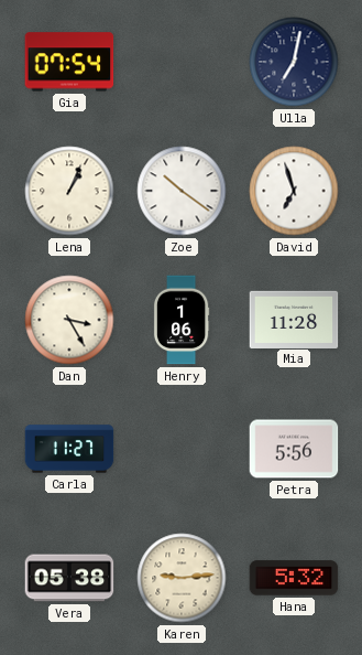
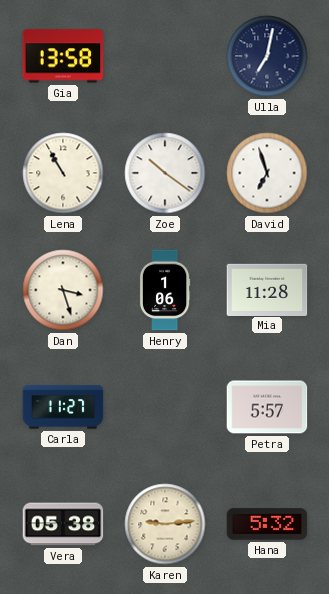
Gia: 07:54 -> 13:58 (63, 56)
Lena: 1:04 -> 10:55 (63, 173)
Dan: 3:25 -> 3:27 (63, 290)
Petra: 5:56 -> 5:57 (267, 407)
